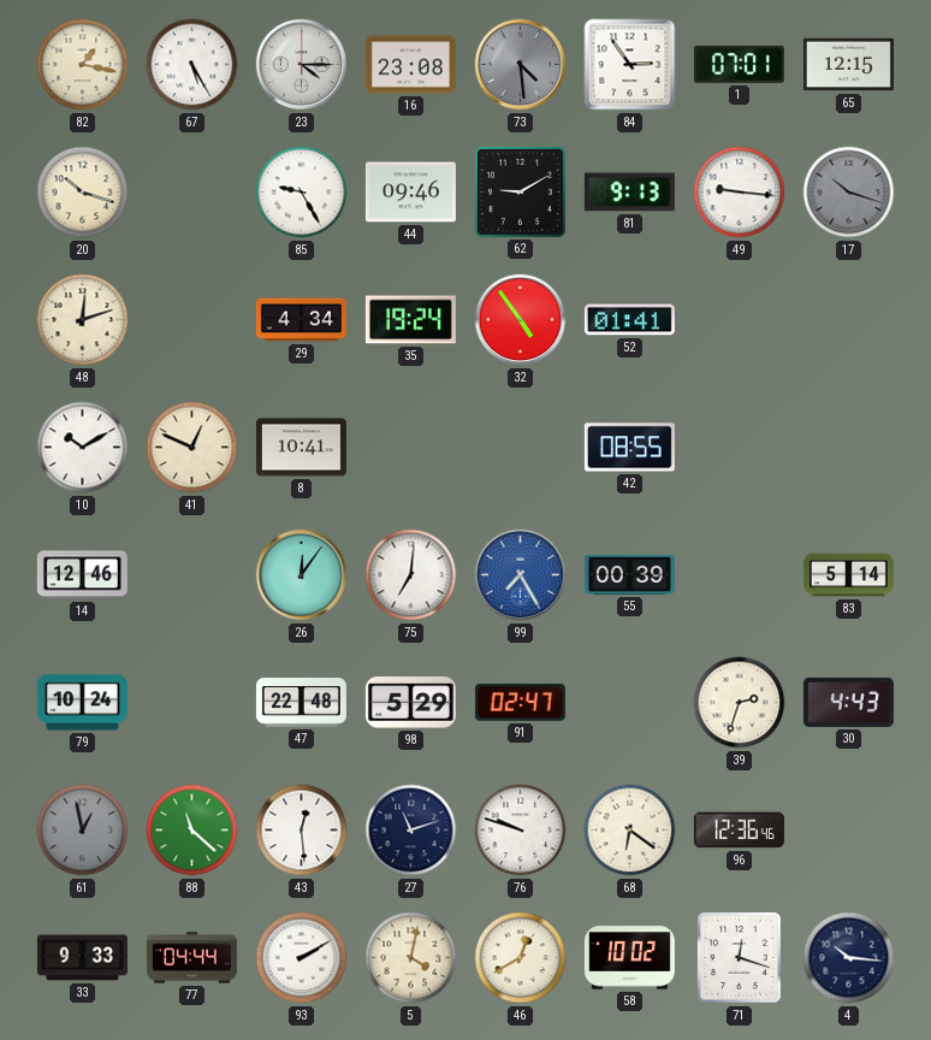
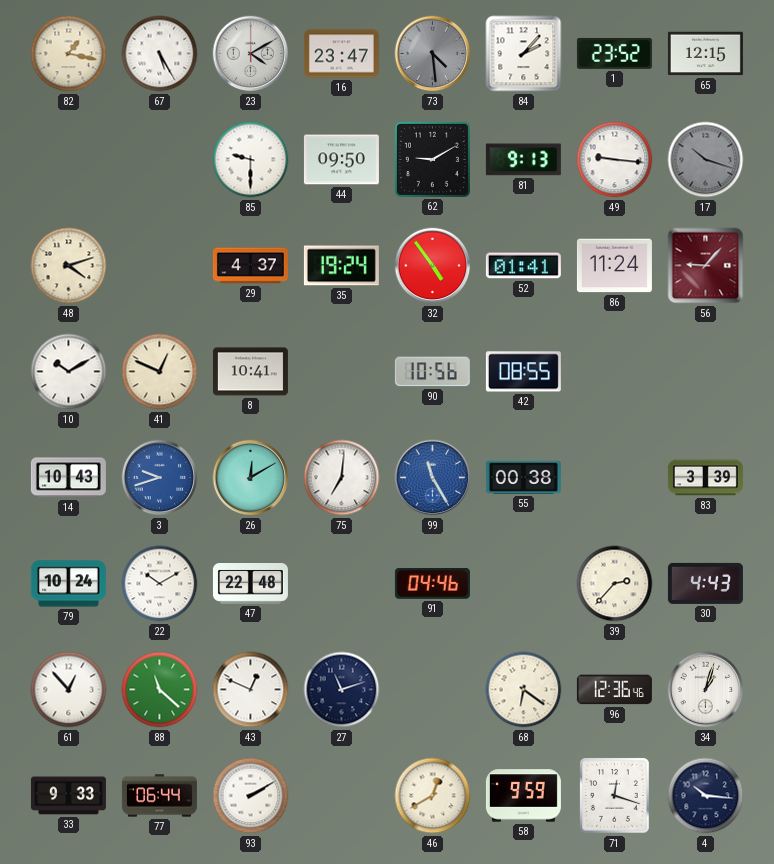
23: 4:15 -> 4:10 (251, 54)
16: 23:08 -> 23:47 (341, 54)
84: 2:54 -> 2:07 (524, 54)
1: 07:01 -> 23:52 (614, 53)
20: 10:18 -> none (83, 193)
85: 9:25 -> 9:30 (251, 160)
44: 09:46 -> 09:50 (341, 160)
48: 12:12 -> 4:12 (69, 266)
29: 4:34 -> 4:37 (250, 266)
86: none -> 11:24 (614, 266)
56: none -> 9:07 (706, 266)
90: none -> 10:56 (432, 372)
14: 12:46 -> 10:43 (68, 478)
3: none -> 9:42 (160, 478)
26: 12:06 -> 12:10 (251, 478)
99: 7:25 -> 11:25 (433, 478)
55: 00:39 -> 00:38 (523, 477)
83: 5:14 -> 3:39 (705, 478)
22: none -> 10:10 (160, 584)
98: 5:29 -> none (410, 703)
91: 02:47 -> 04:46 (432, 584)
39: 2:33 -> 2:37 (615, 584)
61: 12:58 -> 12:53 (69, 690)
61 dial: grey -> white (69, 690)
43: 12:29 -> 12:49 (251, 690)
76: 9:48 -> none (521, 831)
34: none -> 1:03 (706, 690)
77: 04:44 -> 06:44 (159, 796)
5: 4:02 -> none (411, 958)
58: 10:02 -> 9:59 (523, 796)
